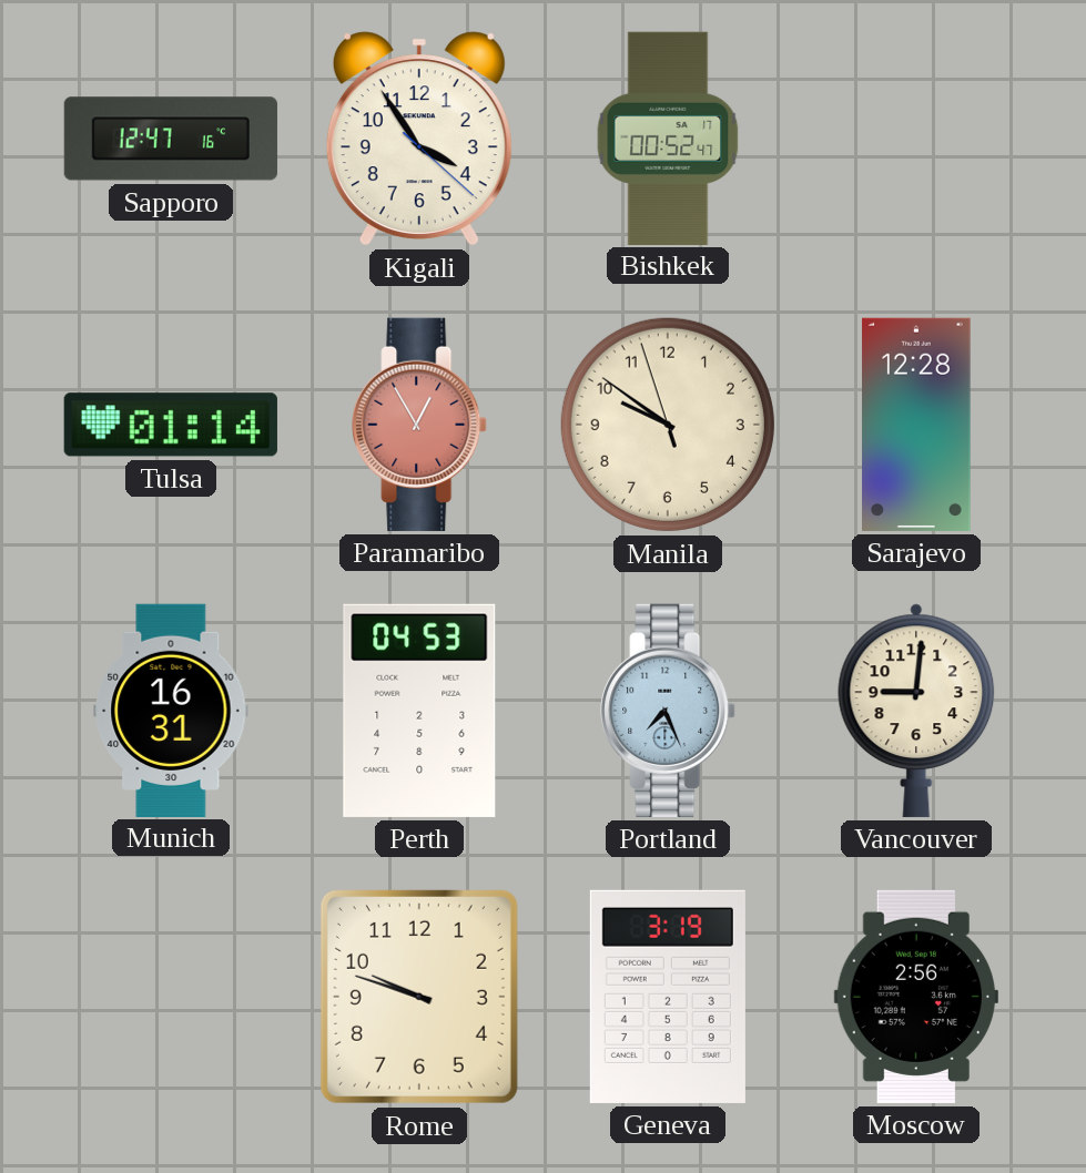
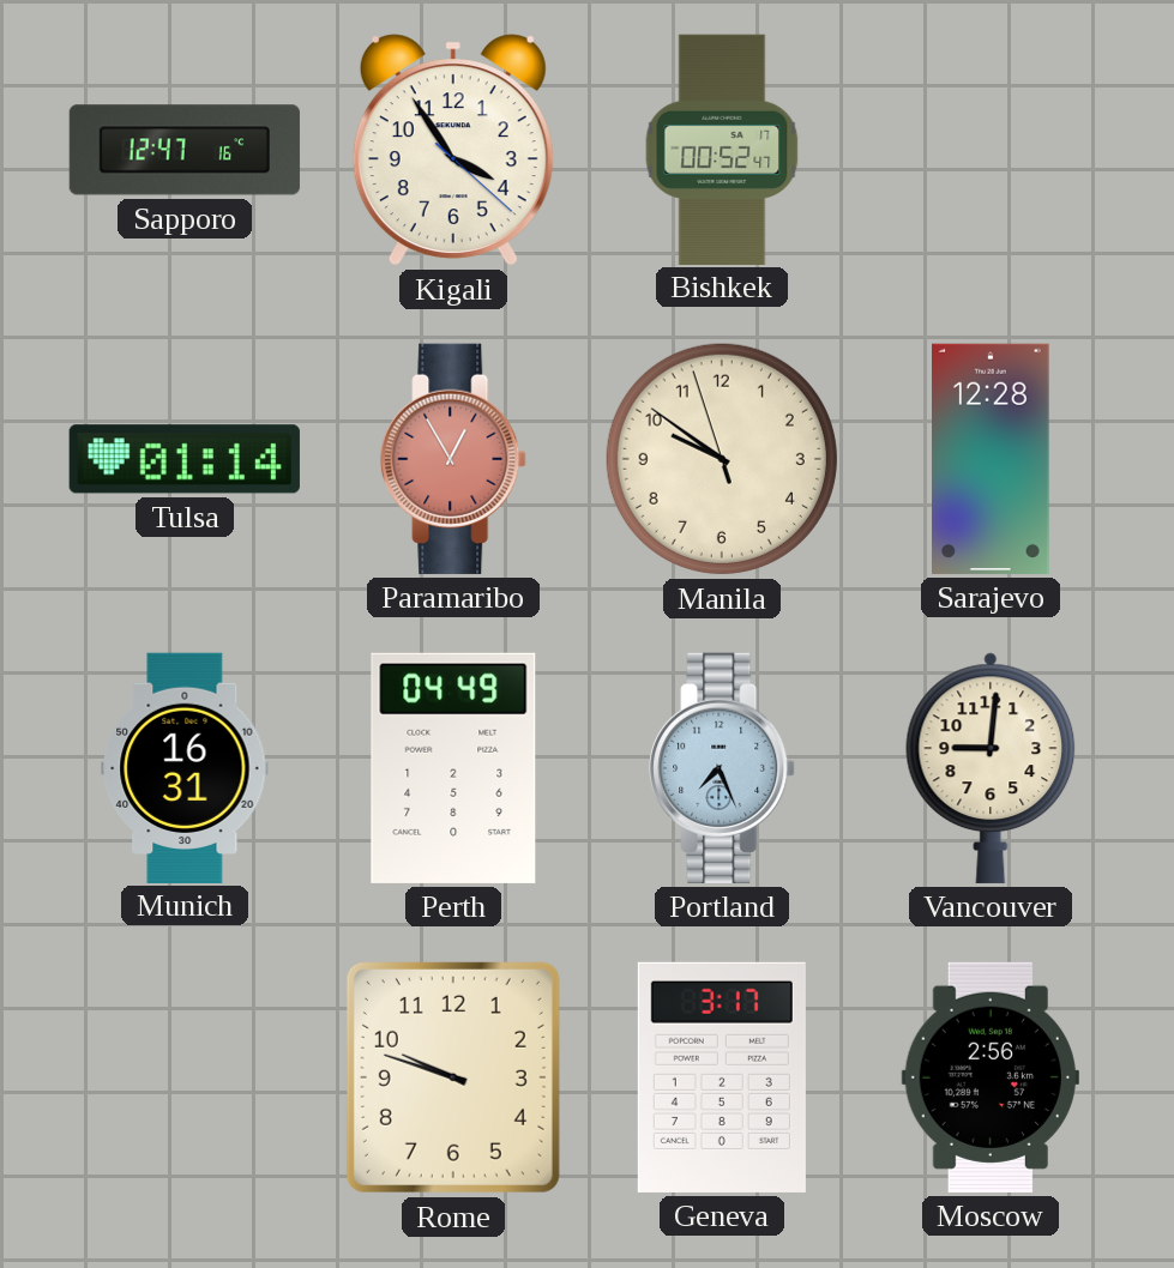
Perth: 04:53 -> 04:49 (453, 768)
Geneva: 3:19 -> 3:17 (722, 1077)
